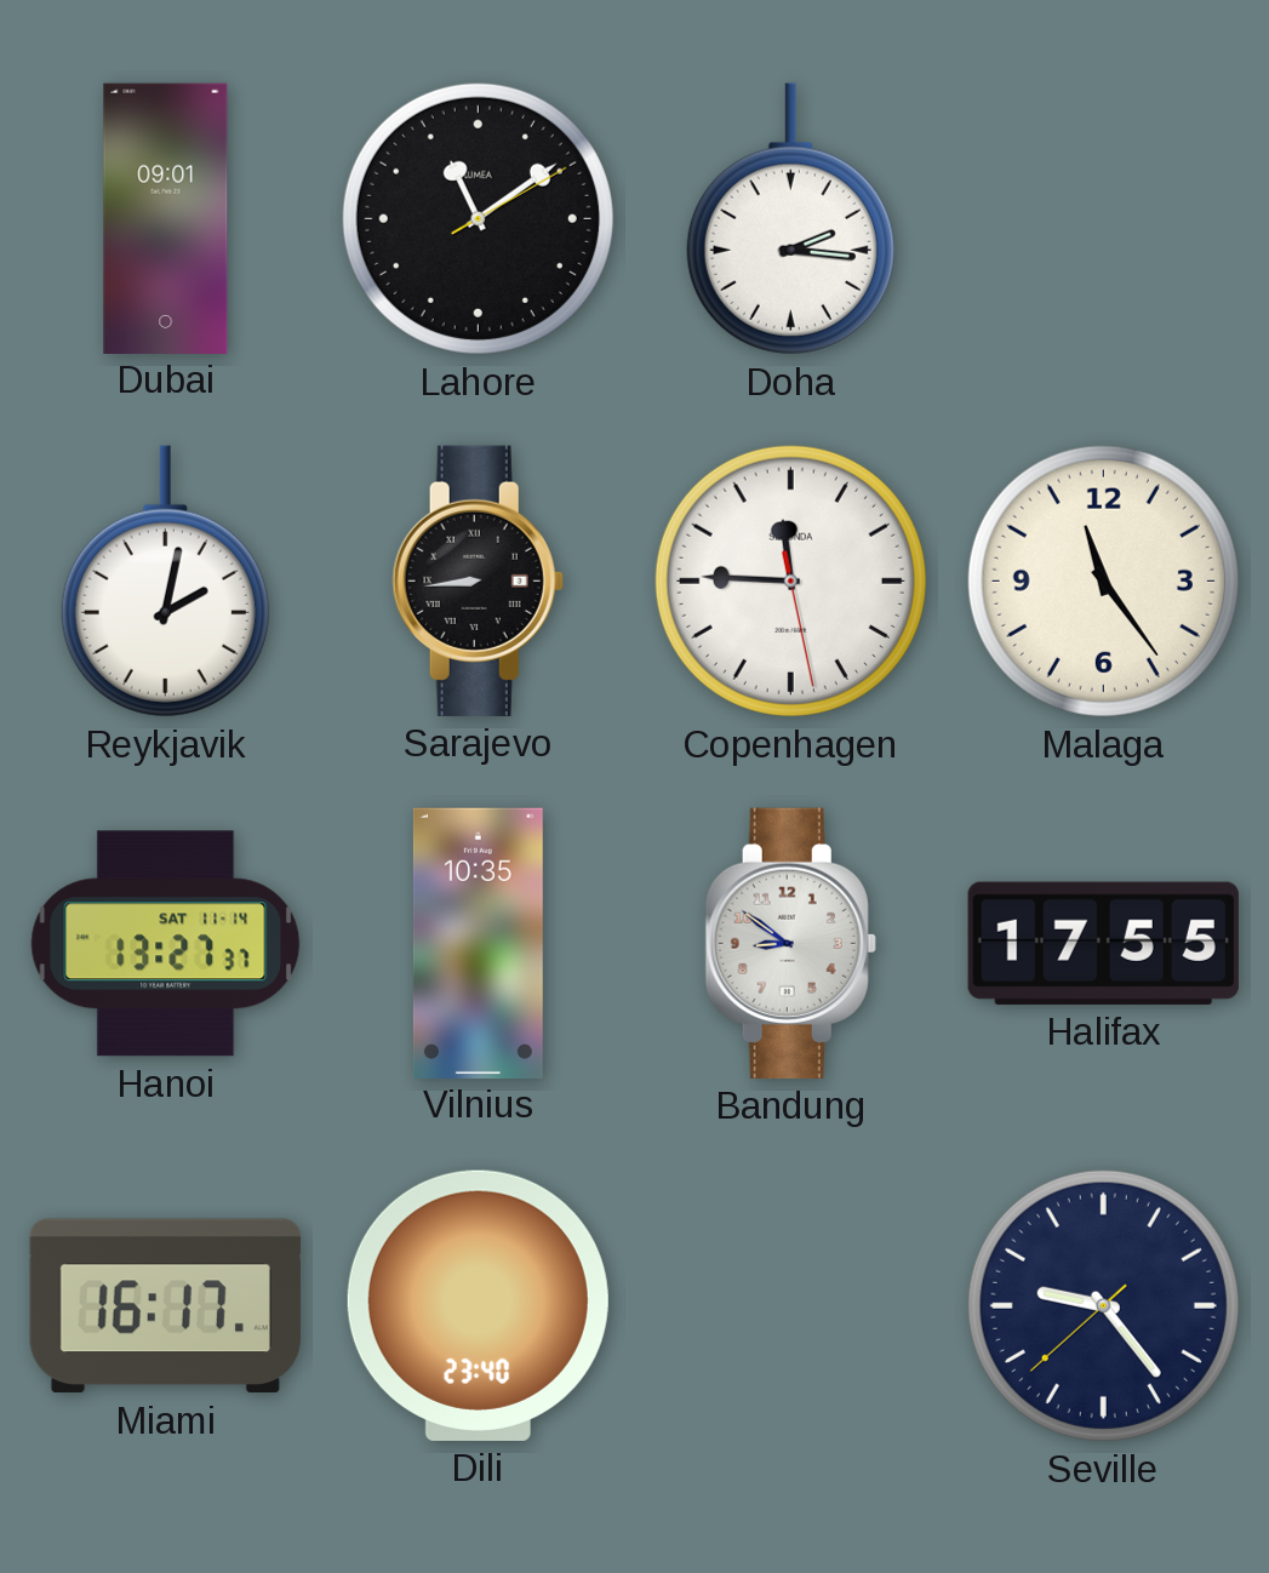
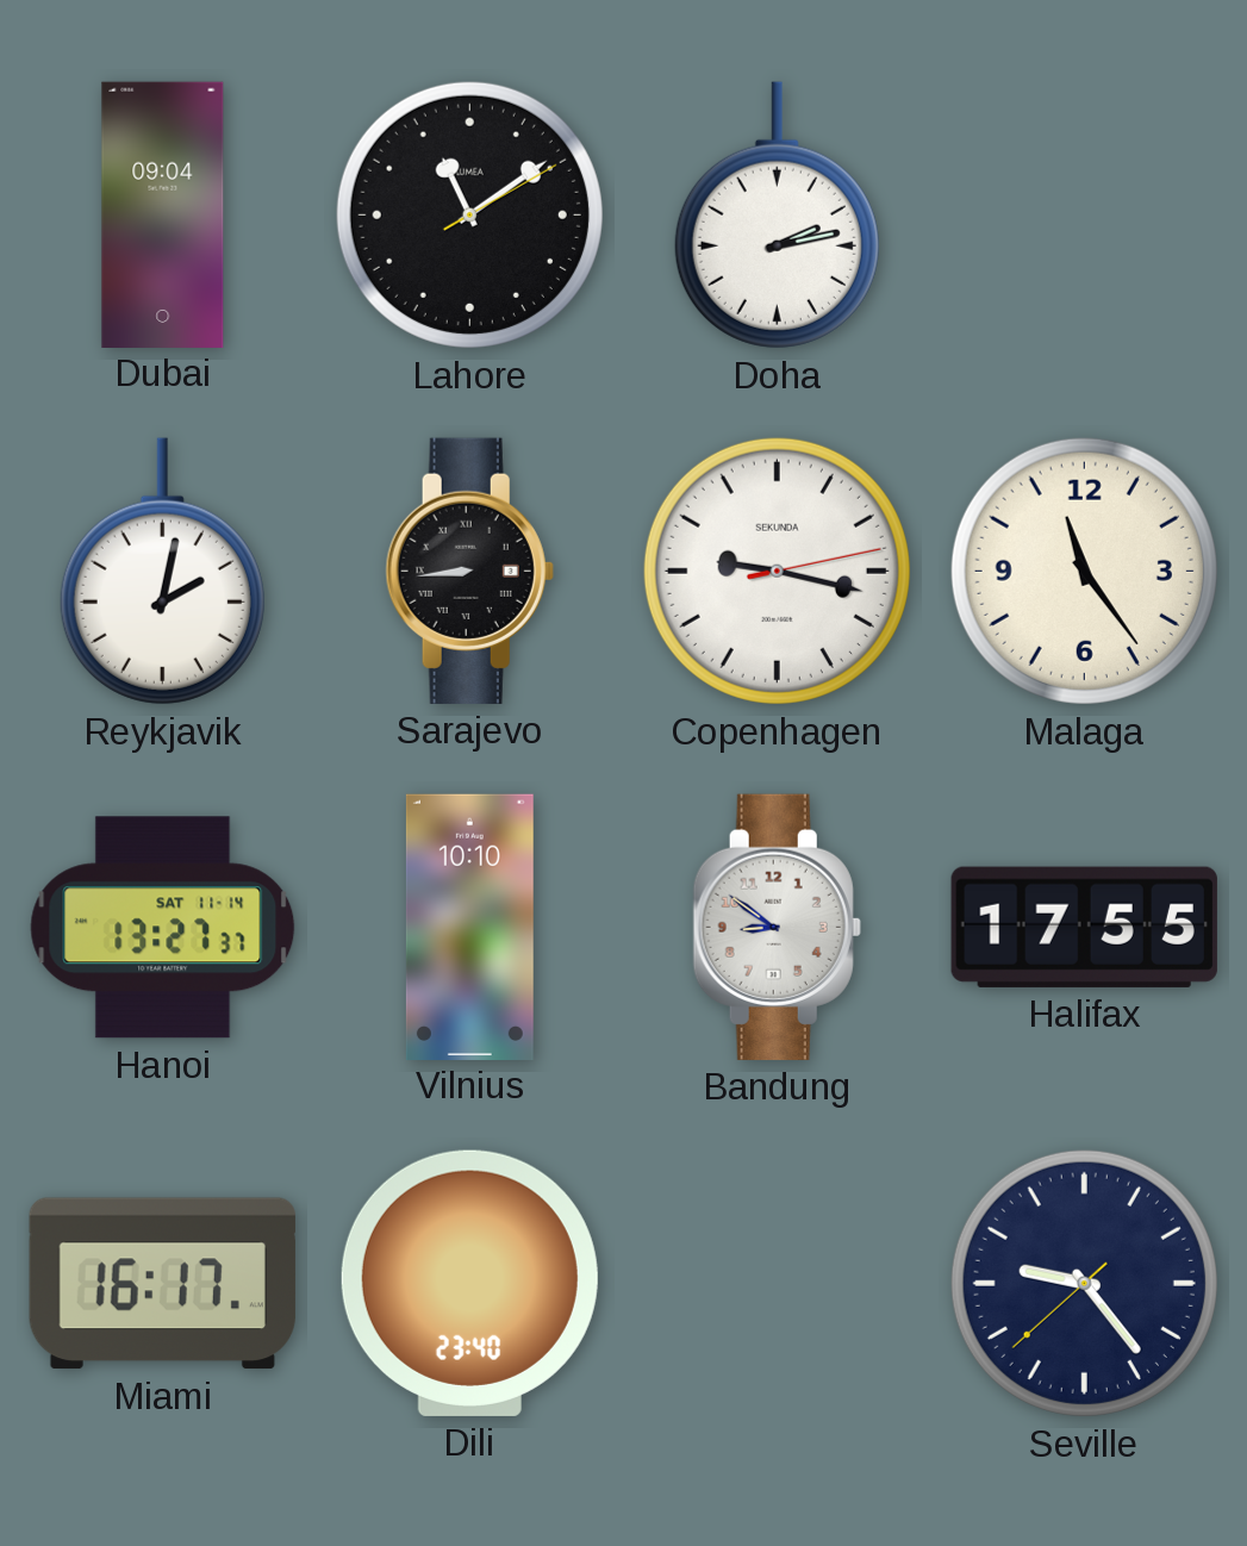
Dubai: 09:01 -> 09:04 (163, 214)
Doha: 2:16 -> 2:13 (777, 216)
Copenhagen: 11:45 -> 9:17 (777, 571)
Vilnius: 10:35 -> 10:10 (469, 927)
